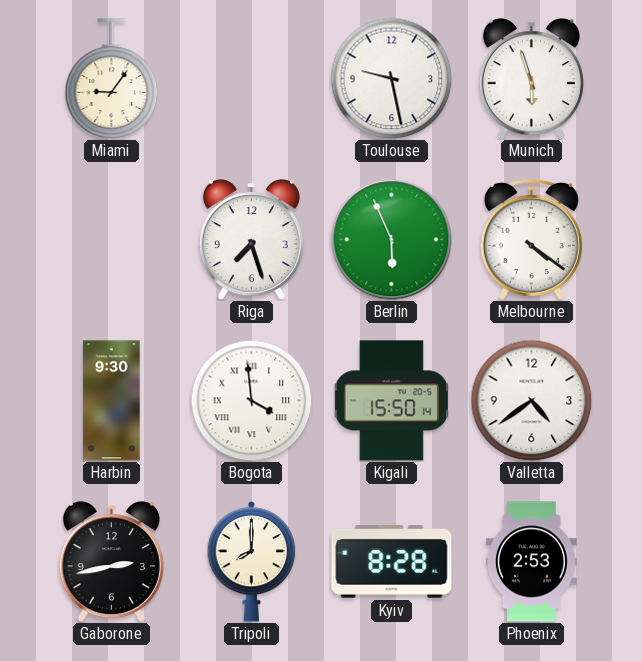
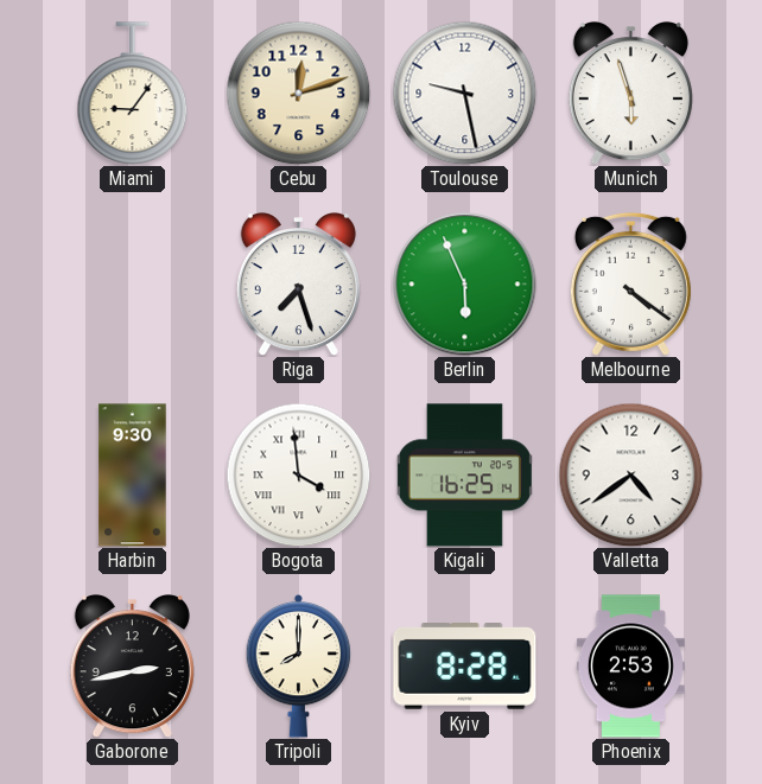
Cebu: none -> 12:12 (298, 93)
Kigali: 15:50 -> 16:25 (464, 476)
